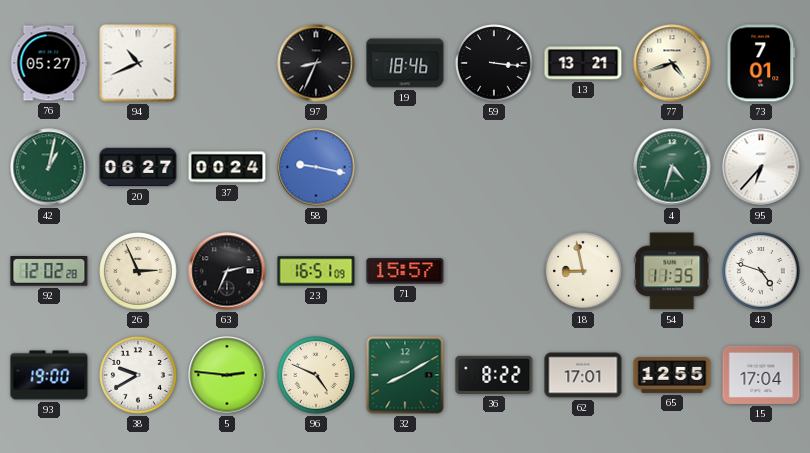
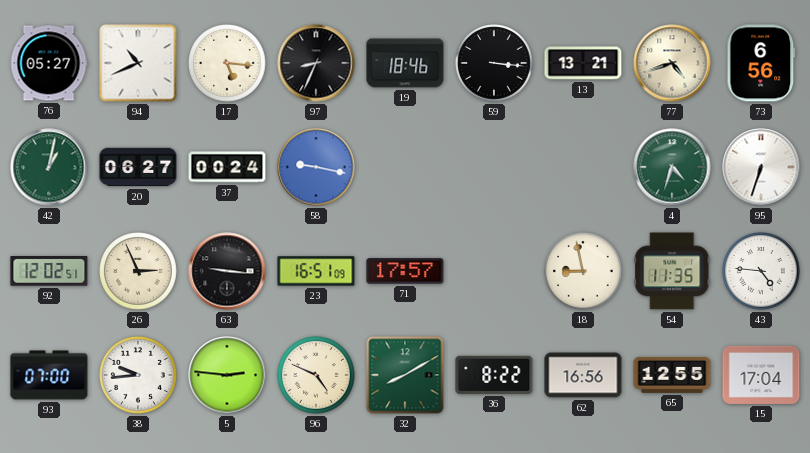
17: none -> 5:16 (227, 63)
73: 7:01 -> 6:56 (761, 63)
95: 6:37 -> 6:33 (761, 167)
92: 12:02:28 -> 12:02:51 (49, 271)
63: 2:34 -> 9:16 (227, 271)
71: 15:57 -> 17:57 (405, 271)
43: 4:48 -> 4:46 (761, 271)
93: 19:00 -> 07:00 (49, 375)
38: 9:40 -> 9:44 (138, 375)
62: 17:01 -> 16:56 (583, 375)
